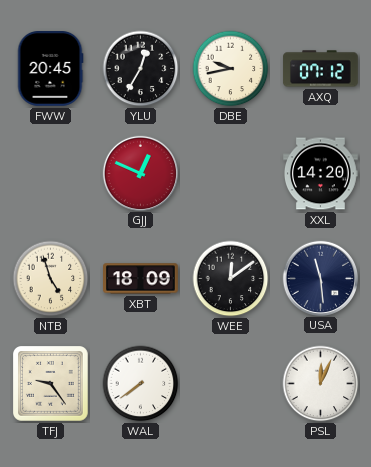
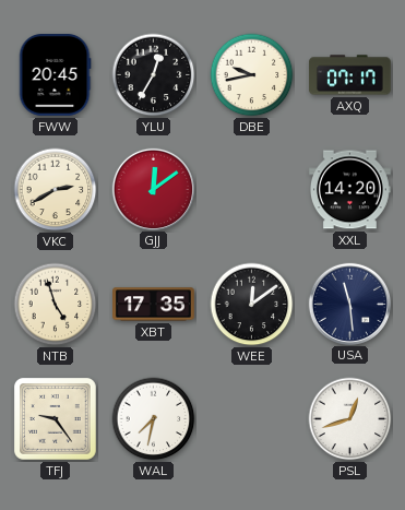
AXQ: 07:12 -> 07:17 (350, 75)
VKC: none -> 2:40 (56, 190)
GJJ: 12:49 -> 12:09 (153, 189)
XBT: 18:09 -> 17:35 (154, 305)
WAL: 7:39 -> 7:32 (154, 419)
PSL: 12:04 -> 12:42 (350, 419)
